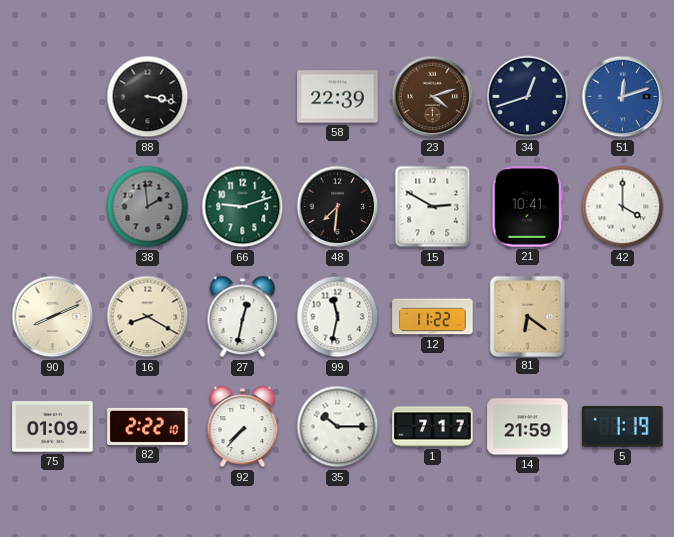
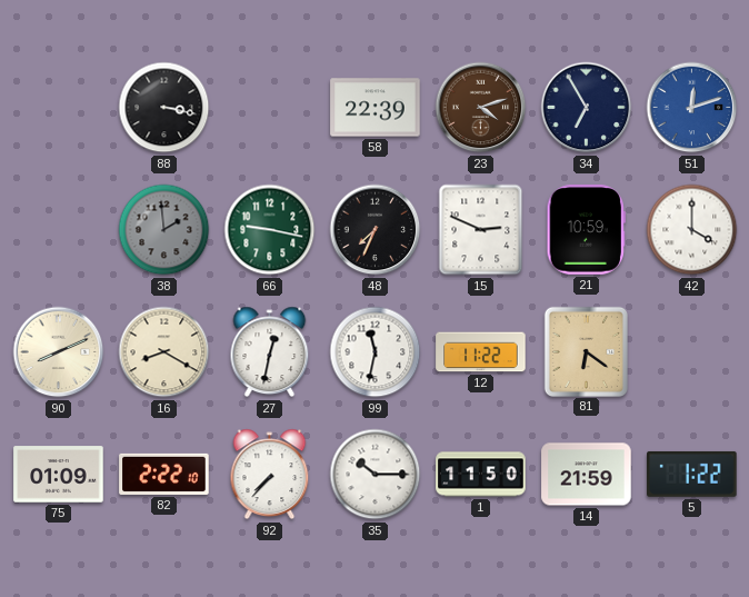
34: 12:42 -> 6:55 (587, 108)
66: 9:12 -> 9:17 (270, 230)
48: 7:31 -> 7:34 (376, 230)
15: 2:50 -> 2:49 (481, 230)
21: 10:41 -> 10:59 (586, 230)
1: 7:17 -> 11:50 (481, 475)
5: 1:19 -> 1:22 (692, 474)
